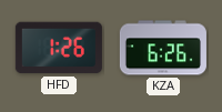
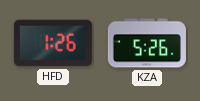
KZA: 6:26 -> 5:26 (147, 43)
